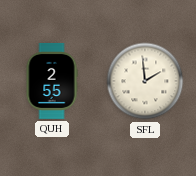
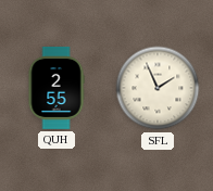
SFL: 1:59 -> 1:56 (158, 88)
